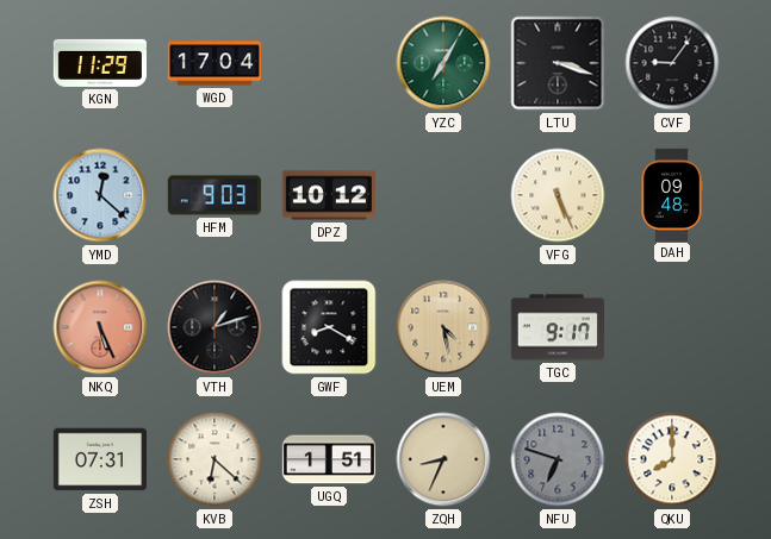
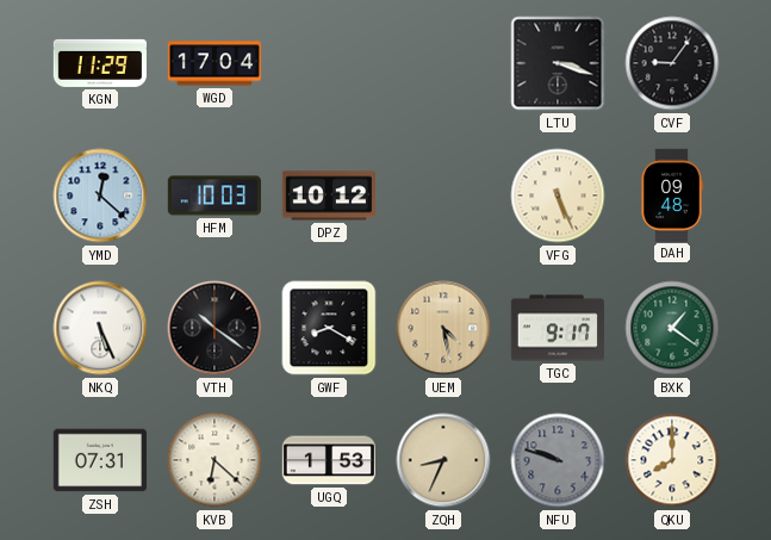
YZC: 7:05 -> none (443, 63)
HFM: 9:03 -> 10:03 (213, 195)
NKQ dial: salmon -> white (100, 328)
VTH: 1:12 -> 10:21 (214, 328)
BXK: none -> 1:21 (672, 328)
UGQ: 1:51 -> 1:53 (328, 460)
NFU: 6:48 -> 9:48 (558, 460)
